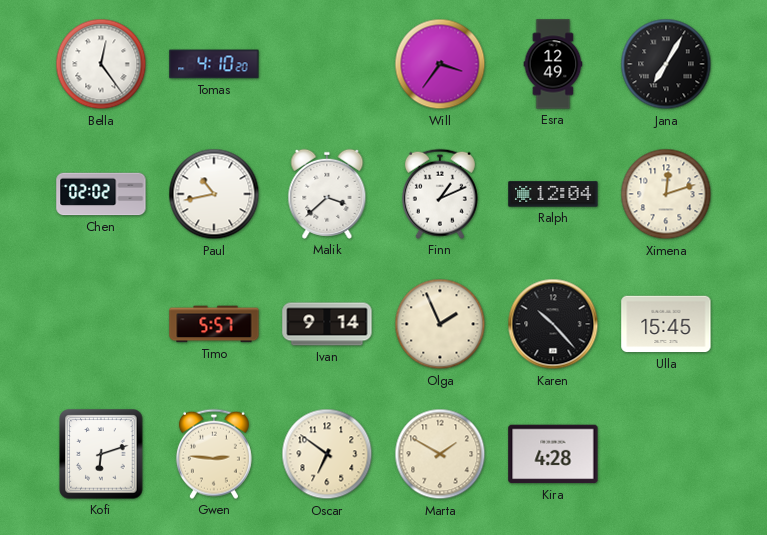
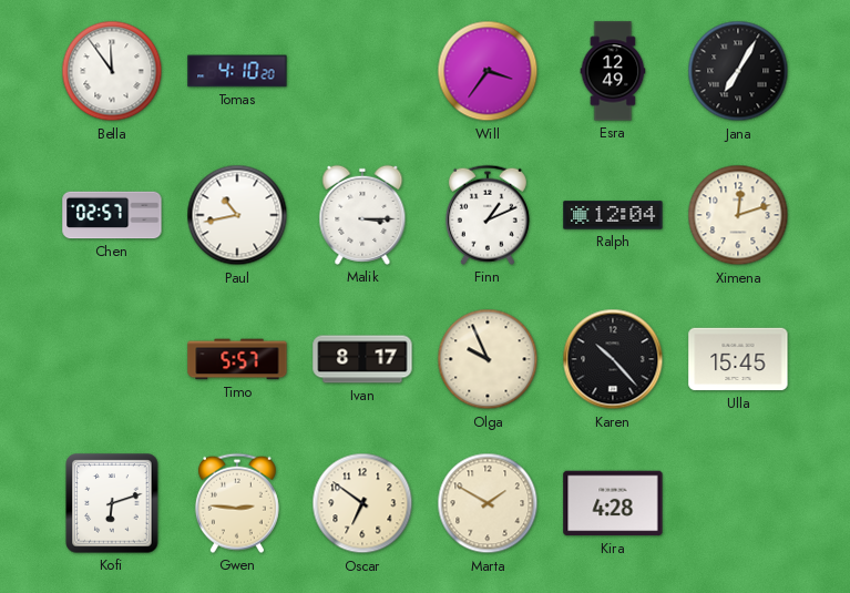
Bella: 12:24 -> 11:54 (112, 71)
Chen: 02:02 -> 02:57 (112, 215)
Malik: 3:38 -> 3:15 (362, 215)
Ivan: 9:14 -> 8:17 (362, 359)
Olga: 1:56 -> 9:56 (488, 359)
